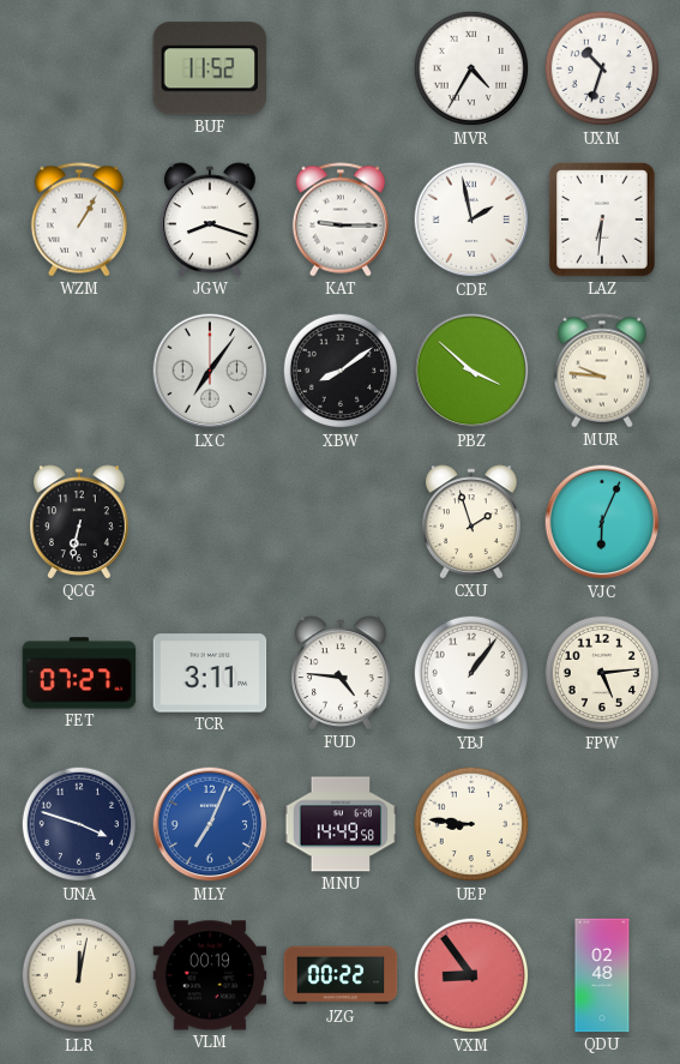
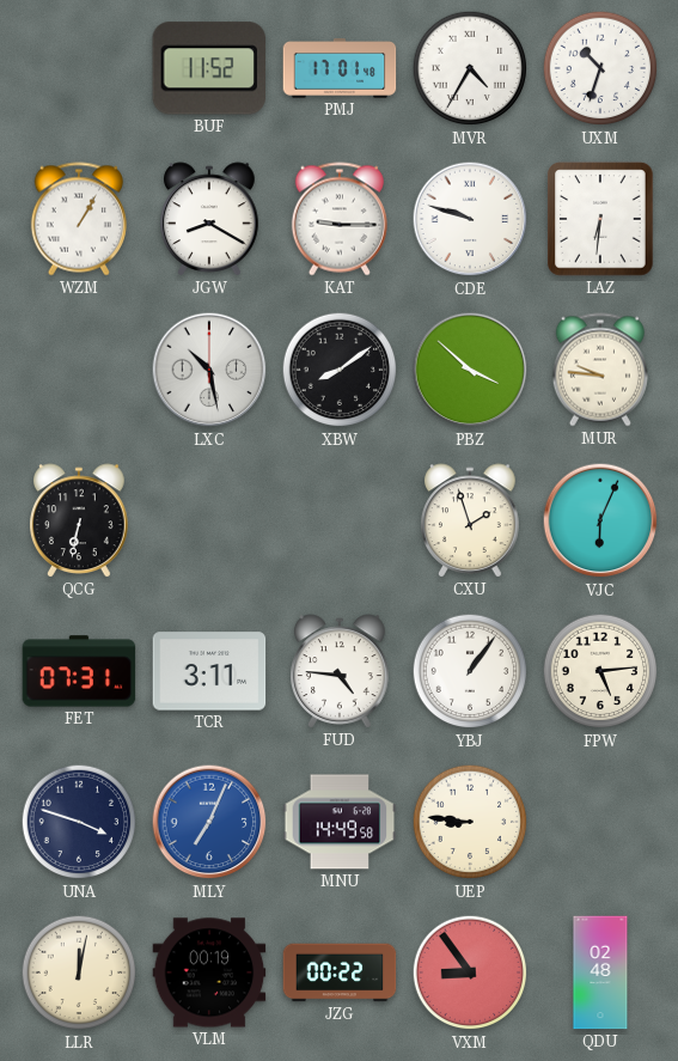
PMJ: none -> 17:01 (340, 69)
JGW: 8:18 -> 8:20 (210, 219)
CDE: 1:58 -> 9:48 (470, 219)
LXC: 7:06 -> 10:28 (209, 370)
FET: 07:27 -> 07:31 (79, 671)
